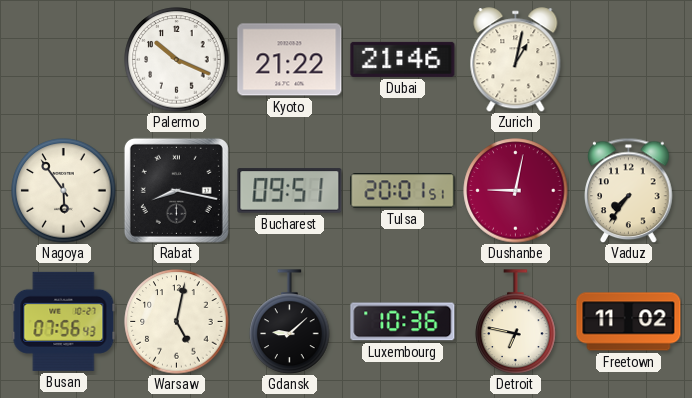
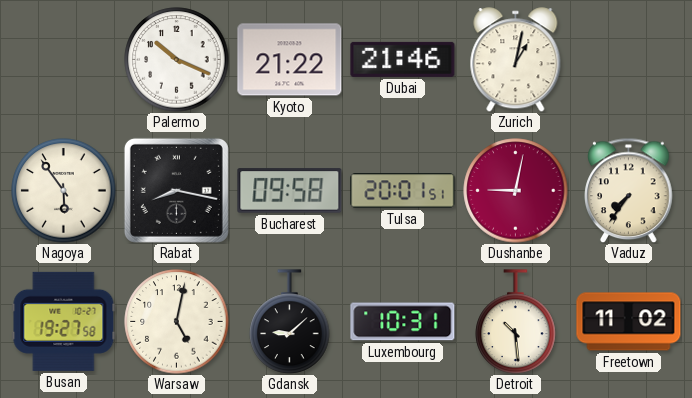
Bucharest: 09:51 -> 09:58 (290, 191)
Busan: 07:56 -> 19:27 (64, 321)
Luxembourg: 10:36 -> 10:31 (403, 322)
Detroit: 6:47 -> 10:29 (516, 322)
